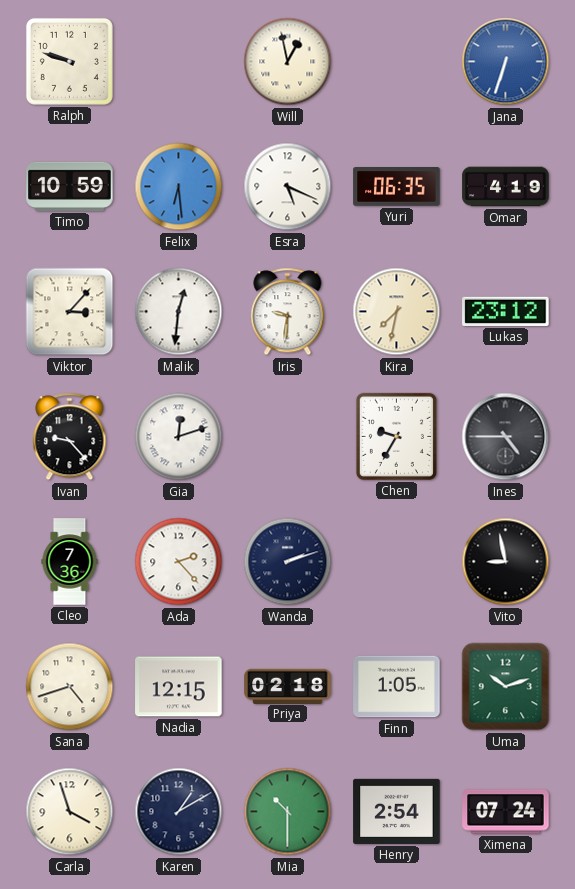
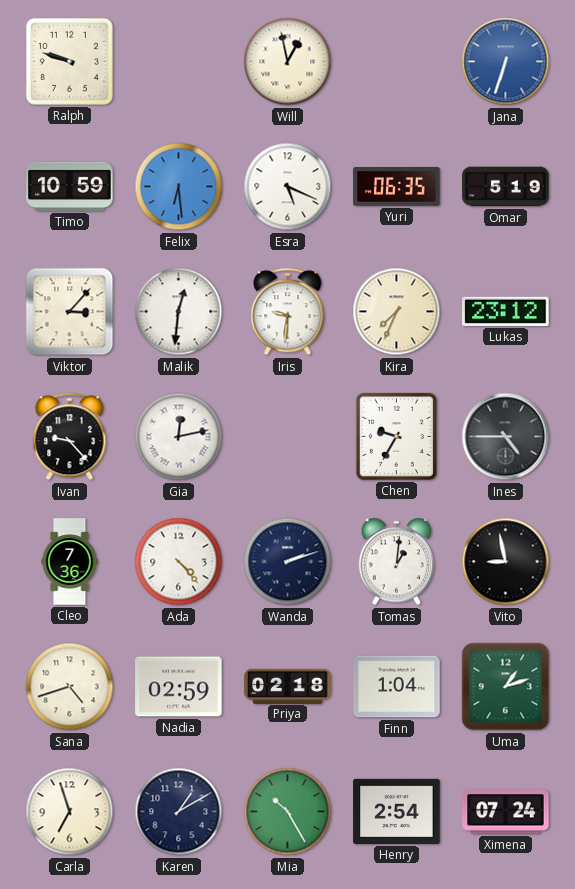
Omar: 4:19 -> 5:19 (506, 187)
Kira: 7:32 -> 7:34 (397, 312)
Gia: 12:12 -> 12:13 (179, 437)
Ada: 2:23 -> 4:23 (179, 562)
Tomas: none -> 1:01 (397, 562)
Nadia: 12:15 -> 02:59 (179, 687)
Finn: 1:05 -> 1:04 (397, 687)
Uma: 10:12 -> 1:12 (506, 687)
Carla: 3:57 -> 6:57 (70, 812)
Mia: 10:30 -> 10:25 (288, 812)
